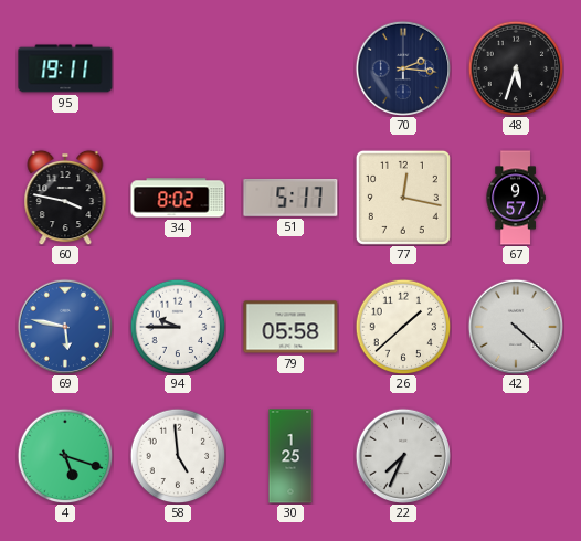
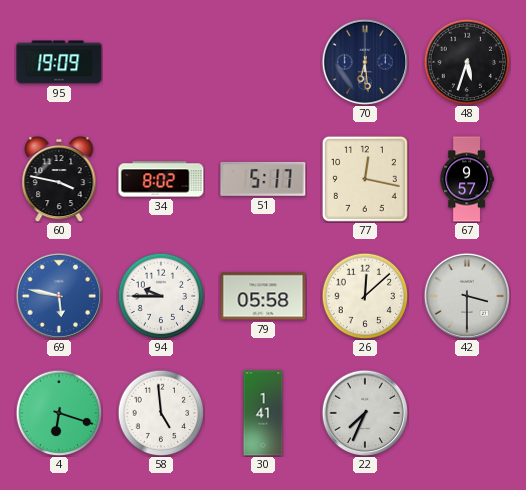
95: 19:11 -> 19:09 (59, 62)
70: 2:16 -> 6:29 (364, 61)
26: 1:38 -> 12:08 (365, 296)
42: 4:22 -> 3:30 (466, 295)
4: 5:18 -> 6:18 (59, 413)
30: 1:25 -> 1:41 (263, 413)
